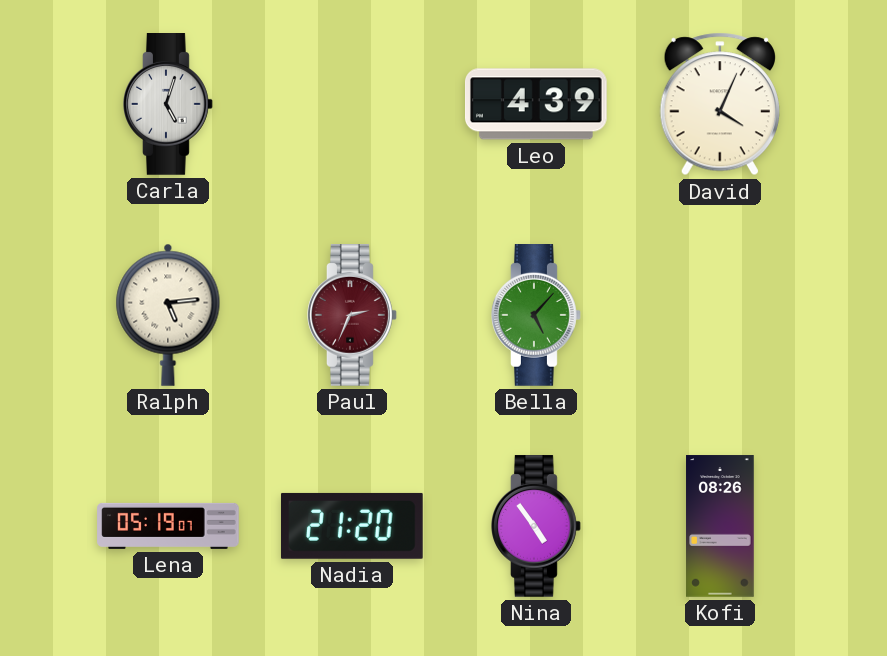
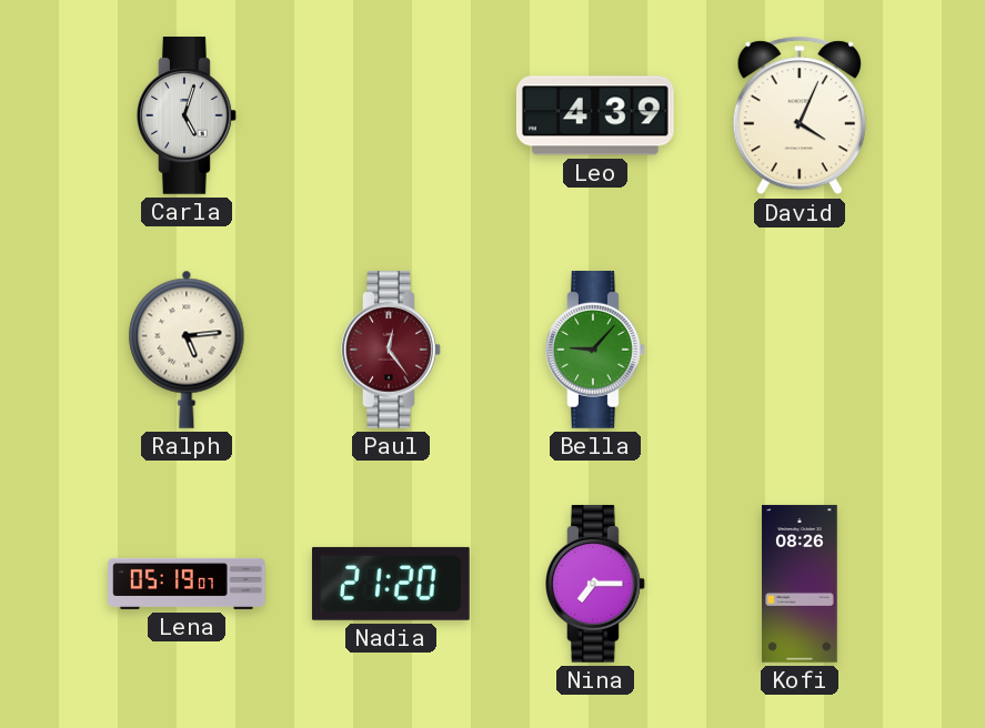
Paul: 2:34 -> 12:24 (392, 351)
Bella: 5:07 -> 9:07 (596, 351)
Nina: 4:54 -> 7:15 (596, 585)
